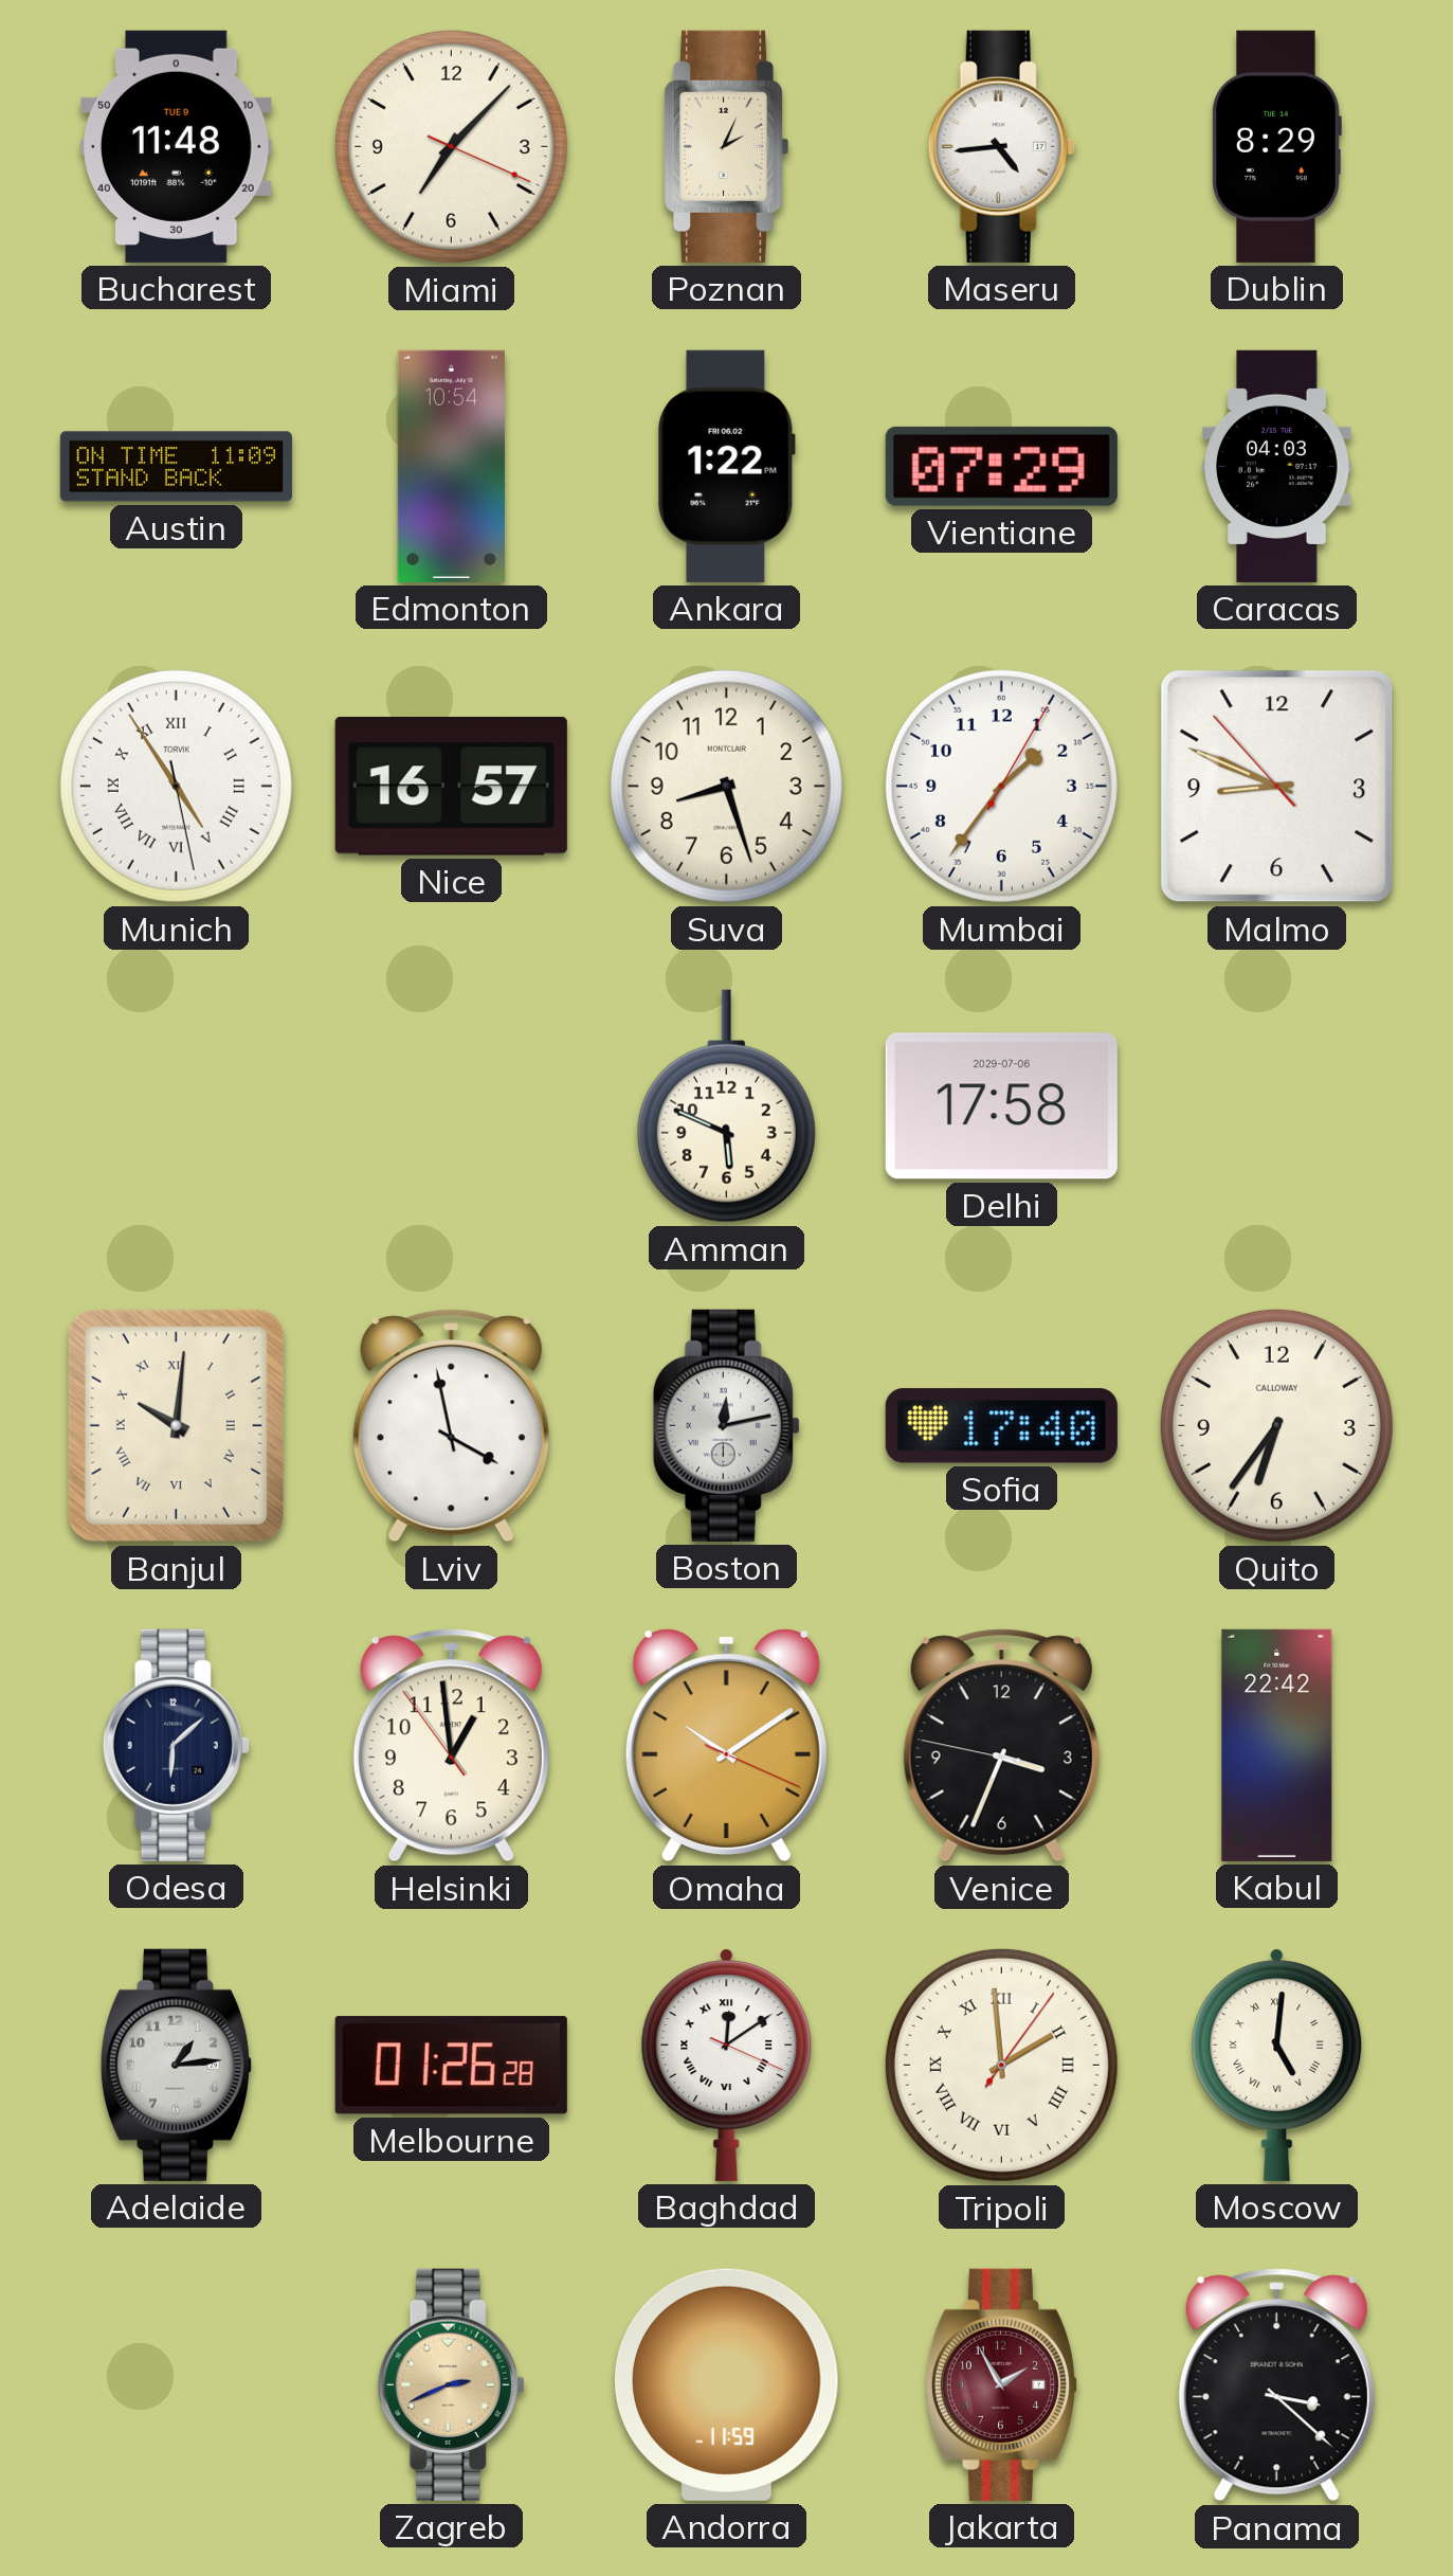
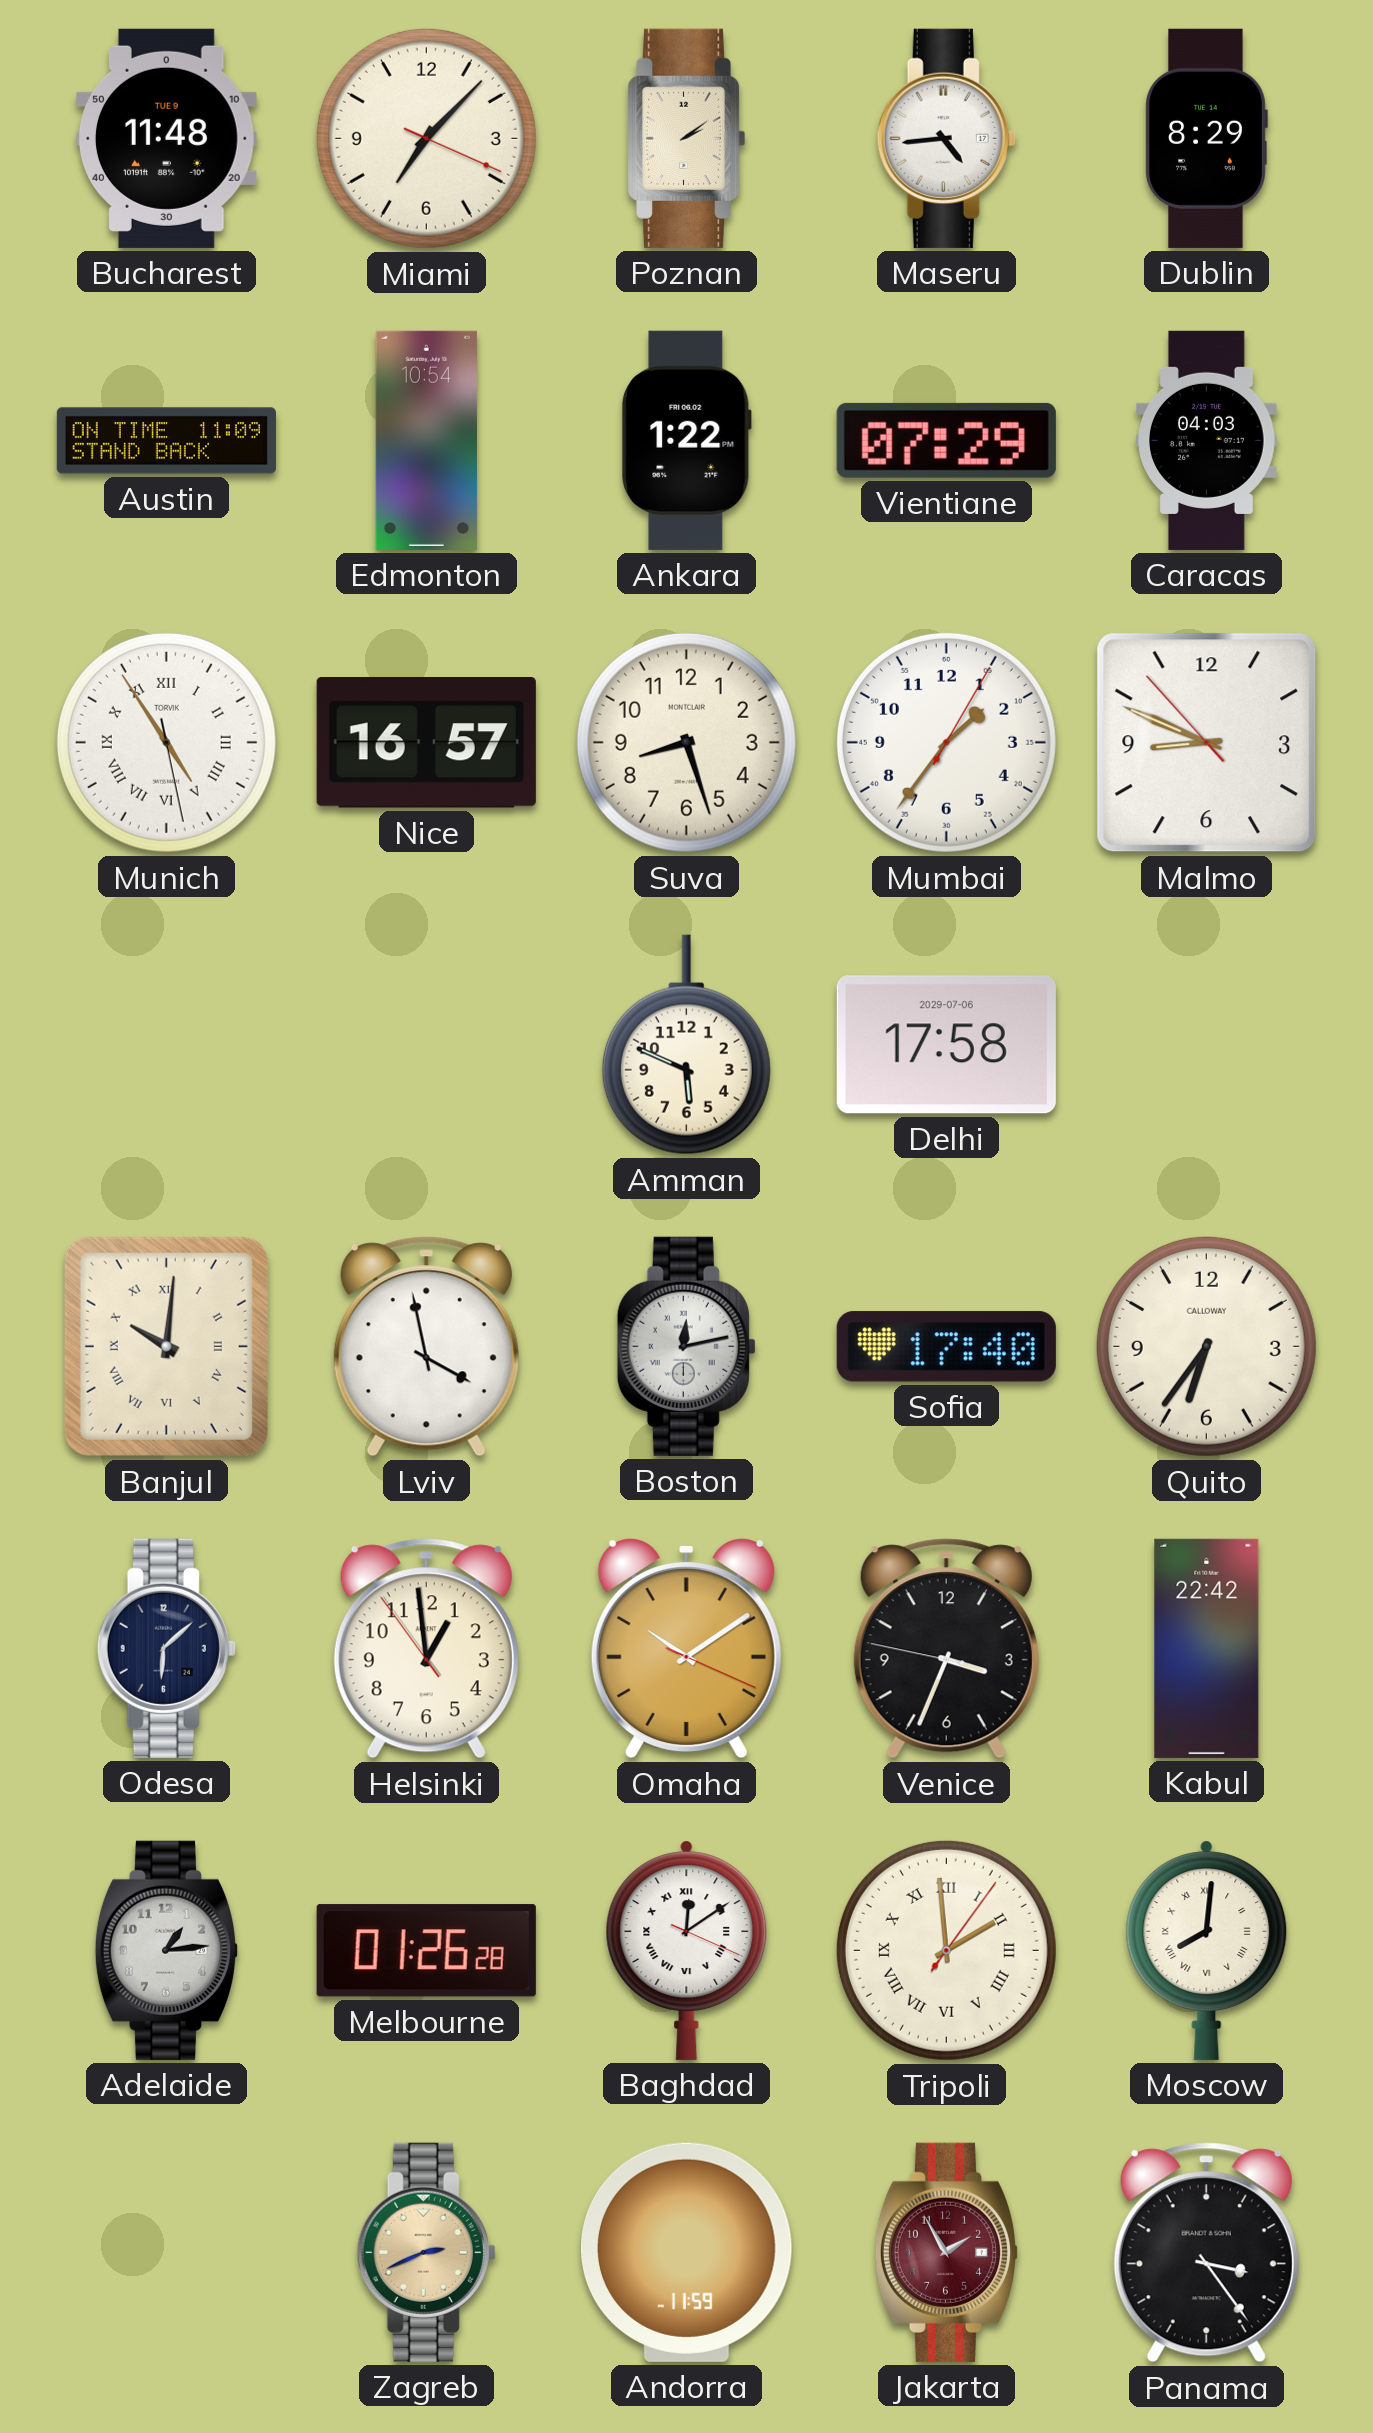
Poznan: 2:04 -> 2:09 (686, 138)
Moscow: 5:01 -> 8:01 (1207, 1950)
Panama: 3:22 -> 3:24 (1206, 2253)
